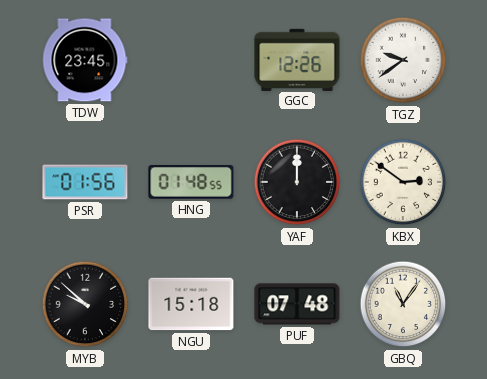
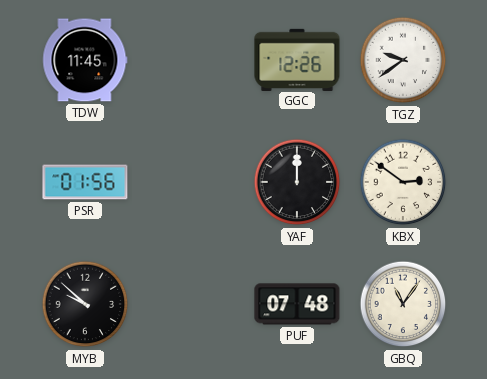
TDW: 23:45 -> 11:45 (85, 60)
HNG: 01:48 -> none (191, 182)
NGU: 15:18 -> none (191, 304)
